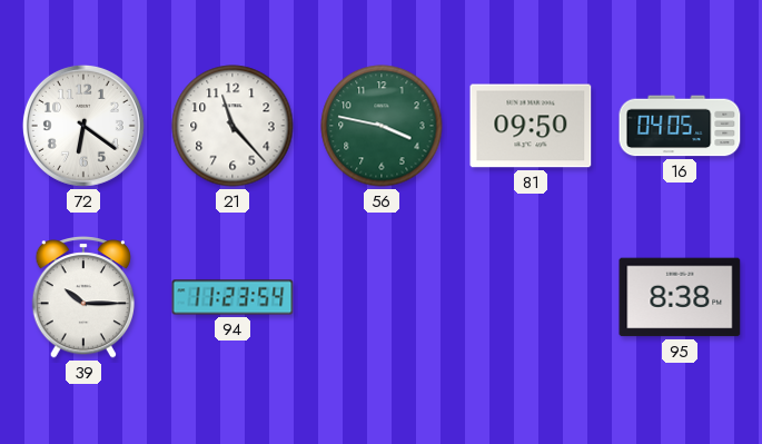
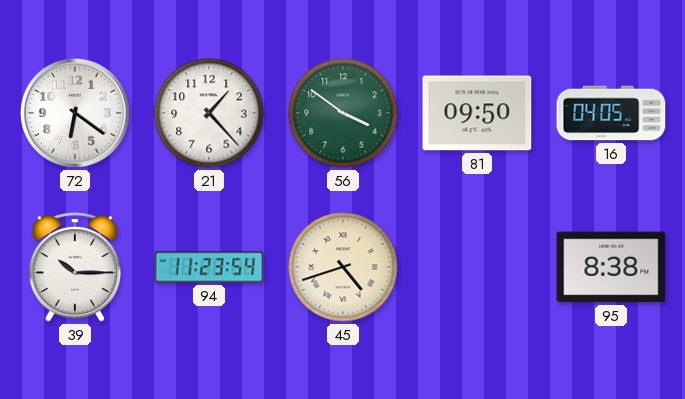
21: 11:23 -> 1:23 (209, 113)
56: 3:47 -> 3:51 (343, 113)
45: none -> 4:42 (343, 267)
